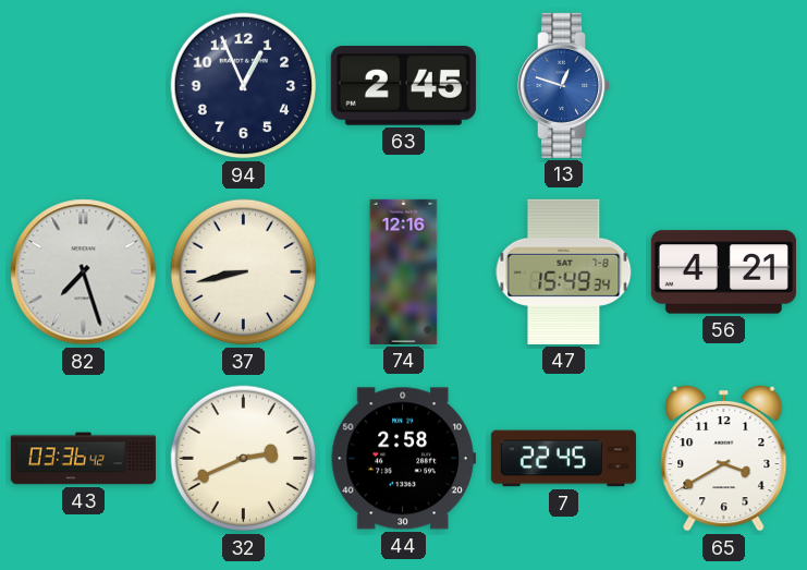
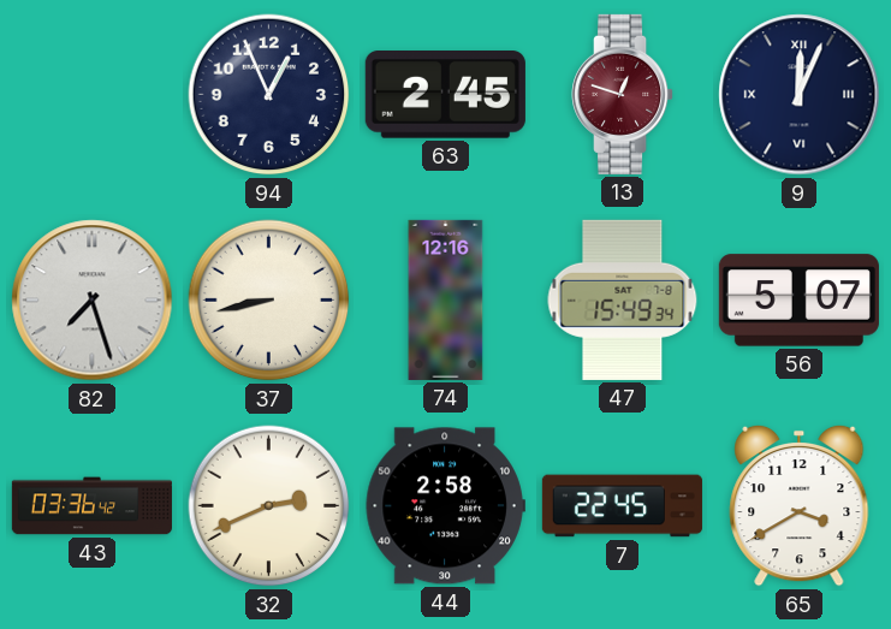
13 dial: blue -> burgundy (624, 94)
9: none -> 12:04 (800, 95)
56: 4:21 -> 5:07 (798, 301)
